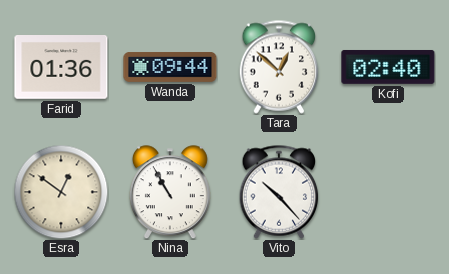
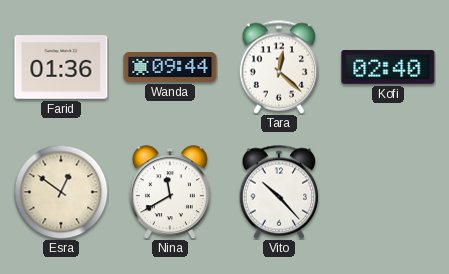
Tara: 12:52 -> 12:22 (279, 67)
Nina: 10:55 -> 11:40 (170, 192)
